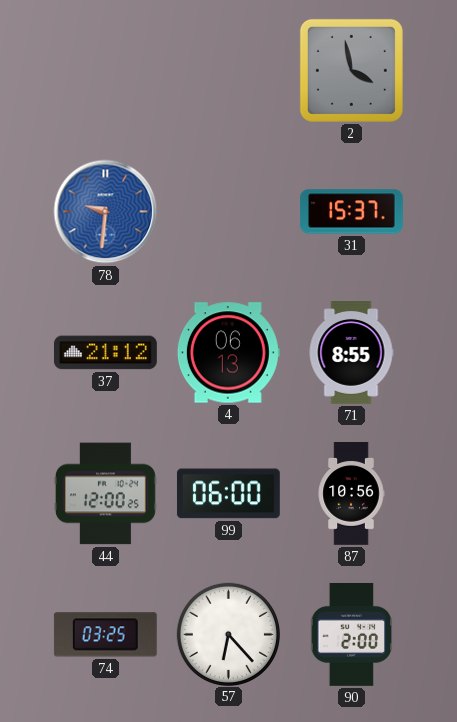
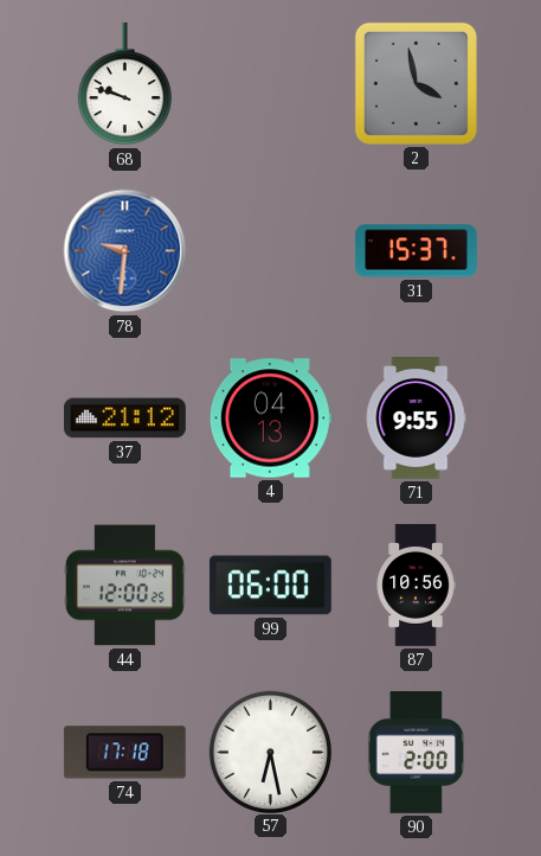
68: none -> 9:48 (124, 84)
4: 06:13 -> 04:13 (270, 419)
71: 8:55 -> 9:55 (416, 419)
74: 03:25 -> 17:18 (124, 753)
57: 6:23 -> 6:28 (270, 752)
